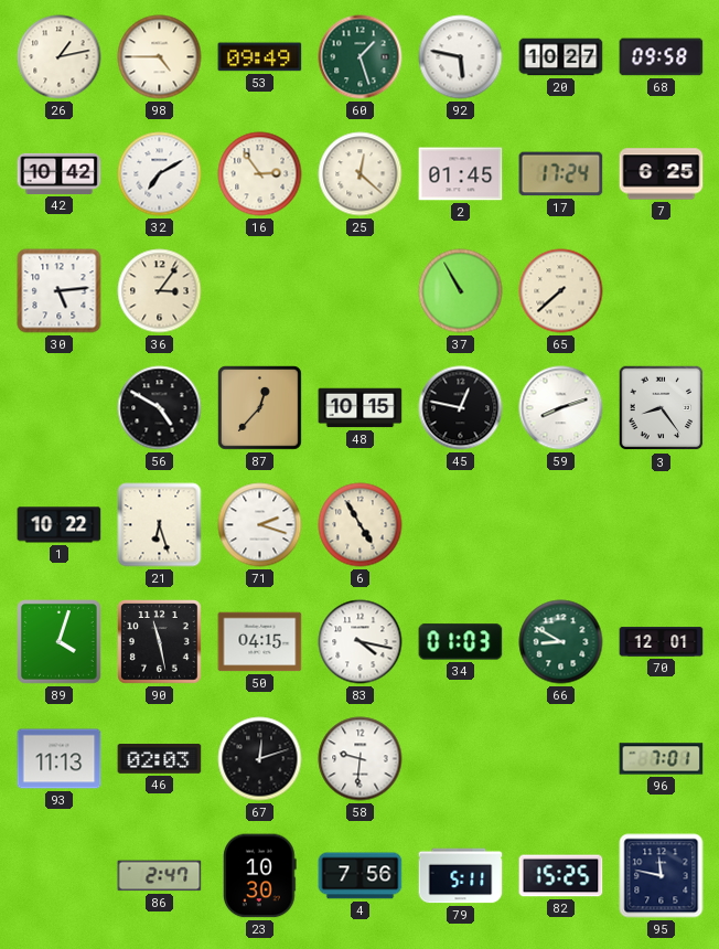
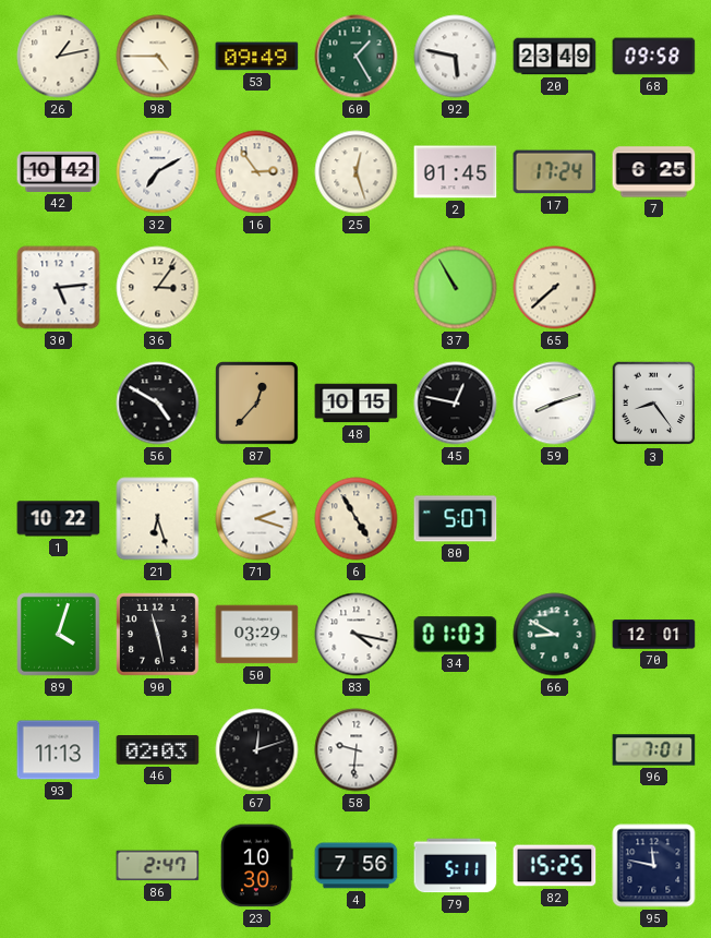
60: 1:27 -> 1:25 (357, 57)
20: 10:27 -> 23:49 (555, 57)
25: 12:22 -> 12:27 (357, 172)
80: none -> 5:07 (456, 519)
50: 04:15 -> 03:29 (257, 635)
